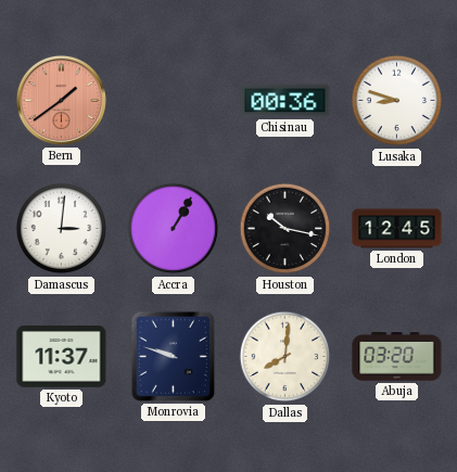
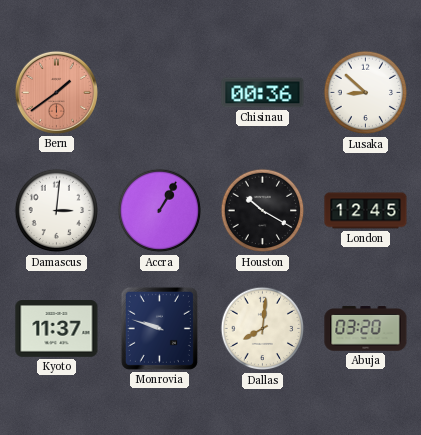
Lusaka: 8:48 -> 8:52 (366, 93)
Houston: 10:17 -> 10:20 (263, 211)
